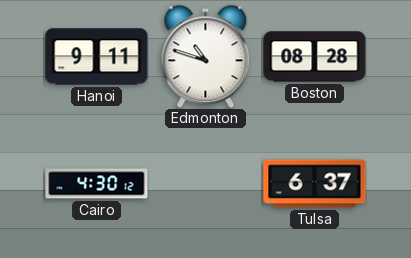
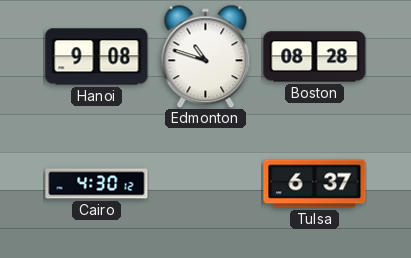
Hanoi: 9:11 -> 9:08 (97, 57)
